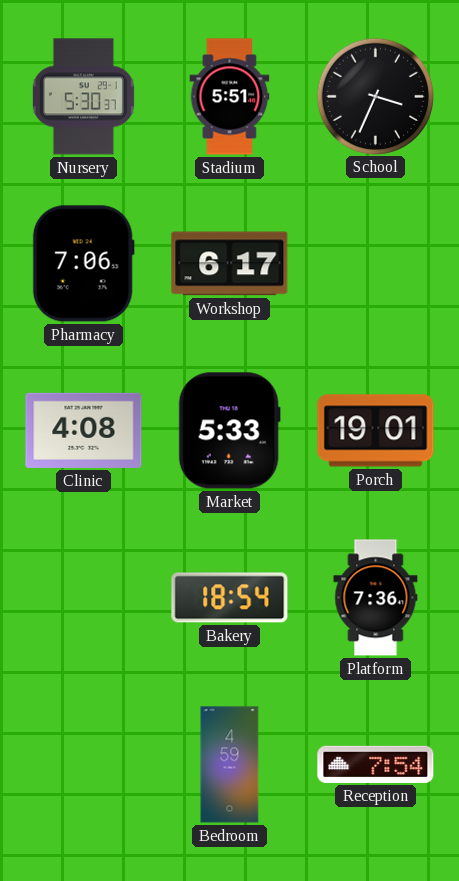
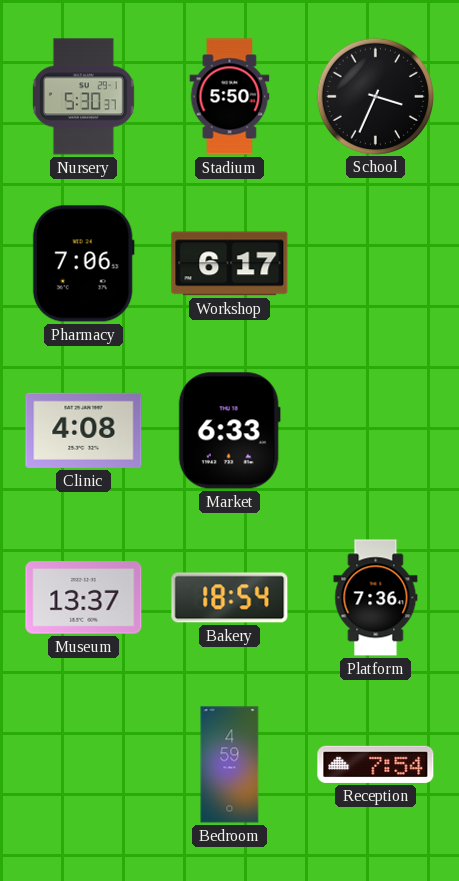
Stadium: 5:51 -> 5:50 (230, 97)
Market: 5:33 -> 6:33 (229, 431)
Porch: 19:01 -> none (376, 431)
Museum: none -> 13:37 (84, 598)
